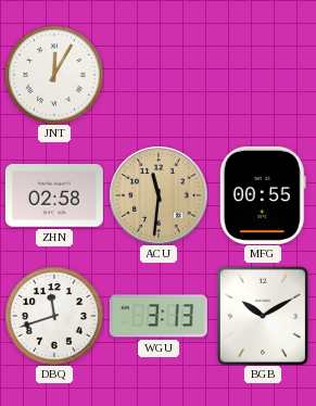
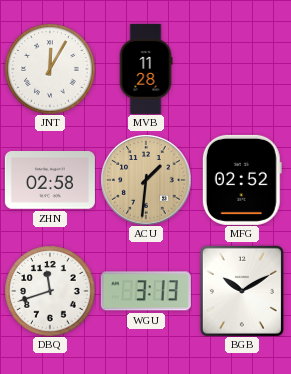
MVB: none -> 11:28 (146, 69)
ACU: 11:31 -> 1:31 (146, 180)
MFG: 00:55 -> 02:52 (242, 180)
